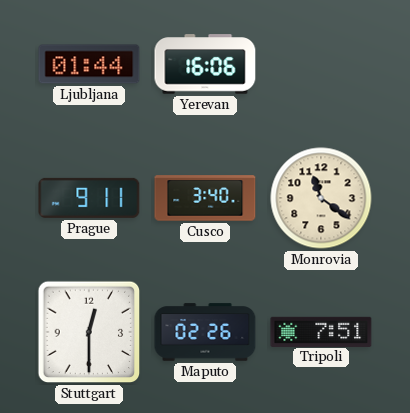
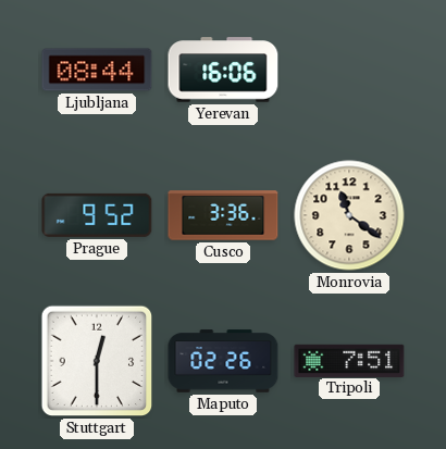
Ljubljana: 01:44 -> 08:44 (97, 70)
Prague: 9:11 -> 9:52 (97, 215)
Cusco: 3:40 -> 3:36 (223, 215)
